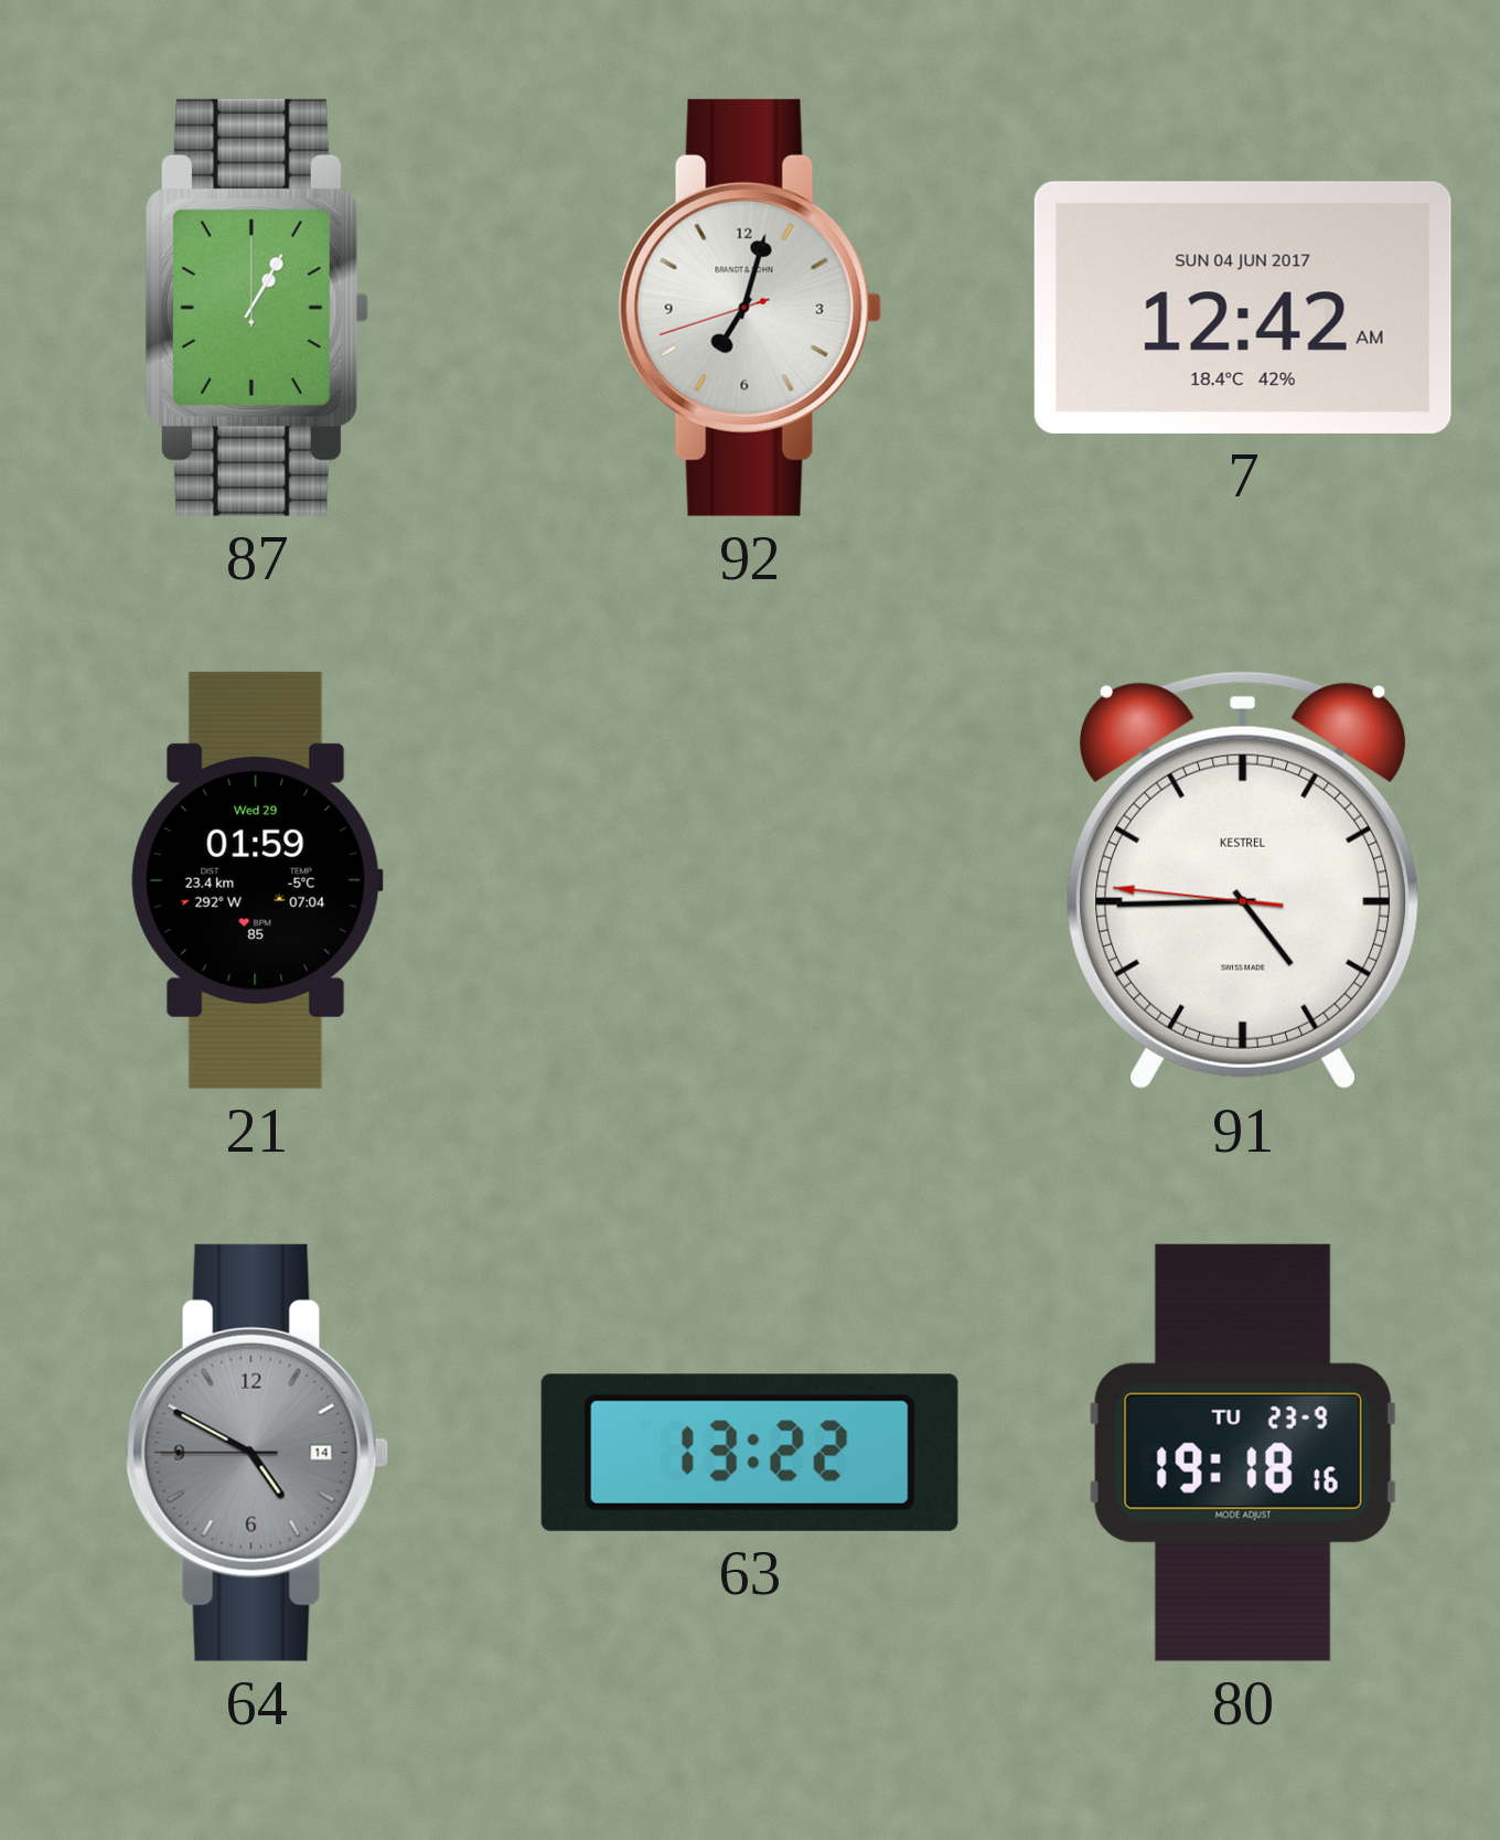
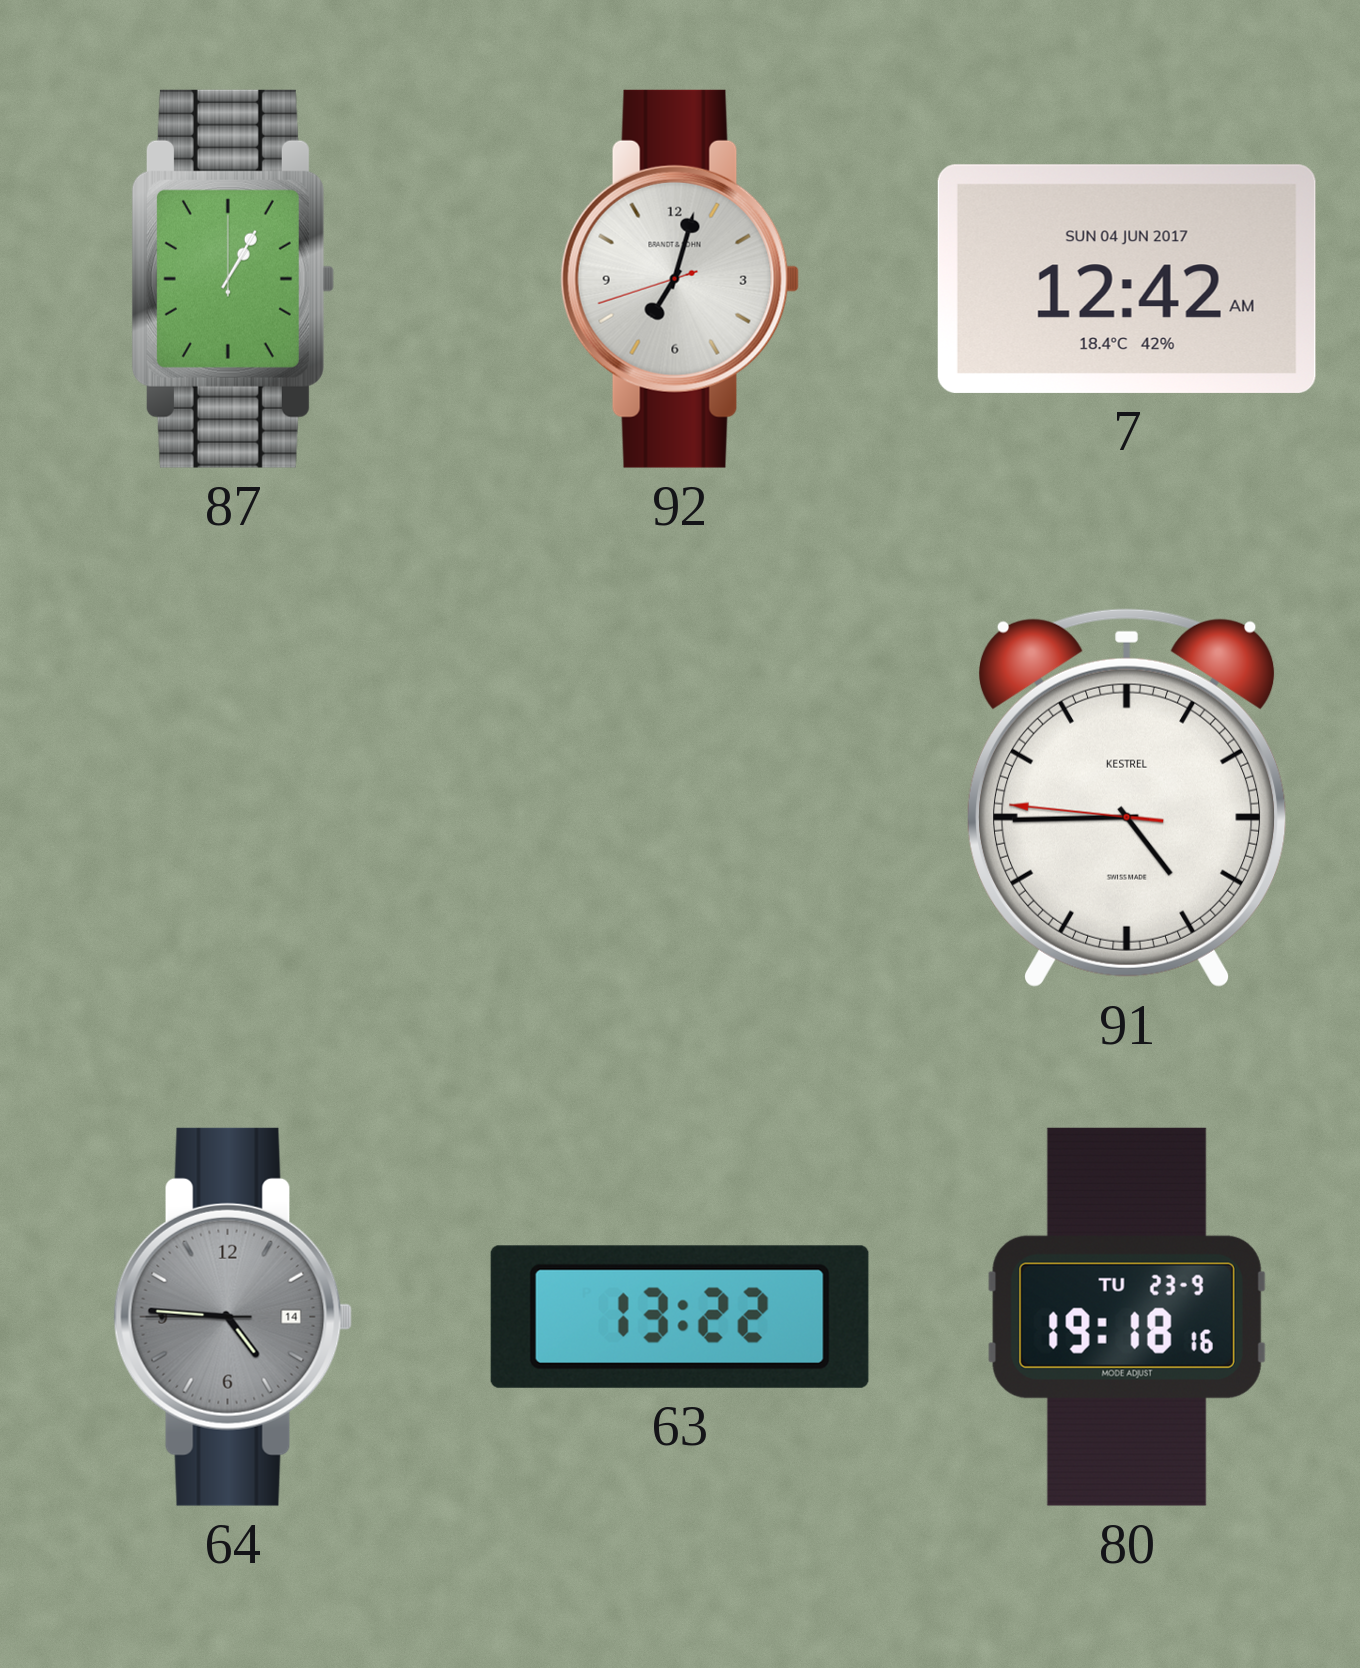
21: 01:59 -> none (257, 880)
64: 4:49 -> 4:45 (233, 1317)
